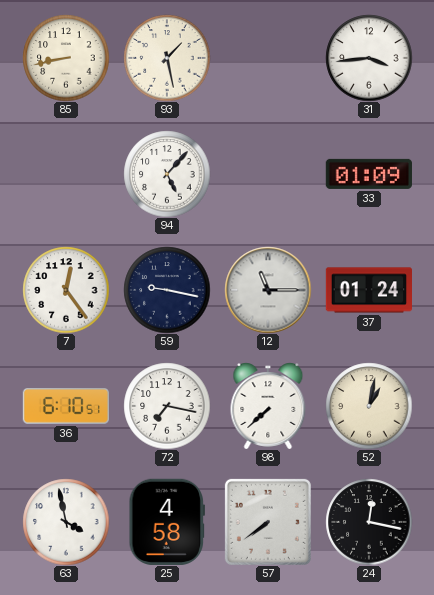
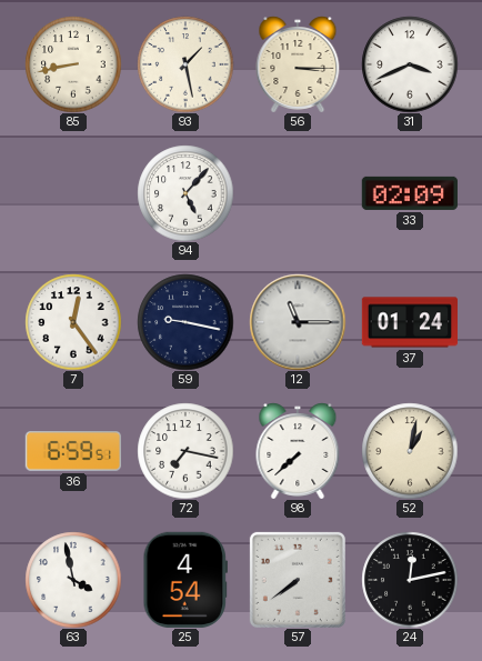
56: none -> 3:15 (298, 64)
31: 3:44 -> 3:41 (410, 64)
33: 01:09 -> 02:09 (409, 193)
36: 6:10 -> 6:59 (73, 452)
25: 4:58 -> 4:54 (184, 580)
24: 12:17 -> 12:13 (410, 580)
